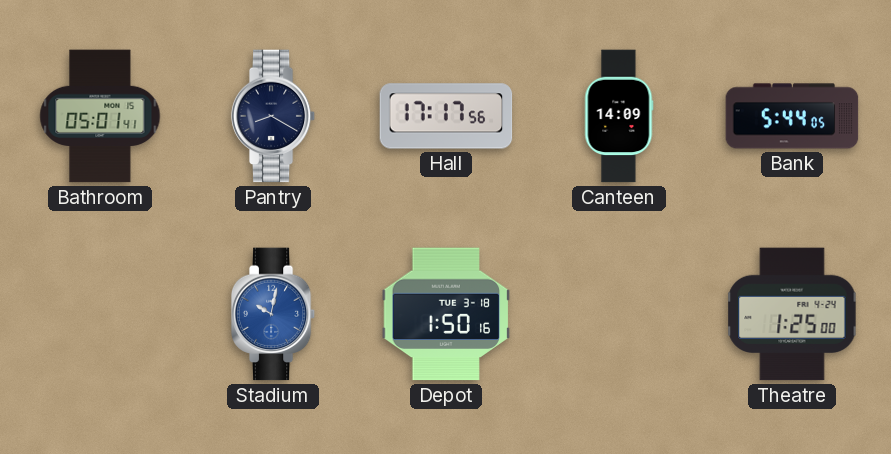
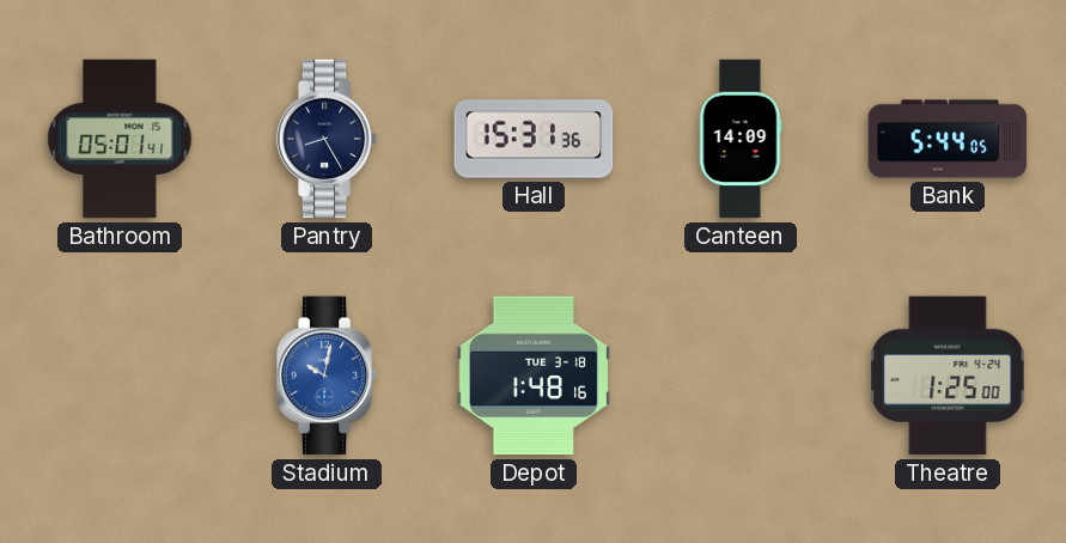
Pantry: 8:20 -> 8:25 (327, 139)
Hall: 17:17 -> 15:31 (534, 139)
Depot: 1:50 -> 1:48 (534, 376)
